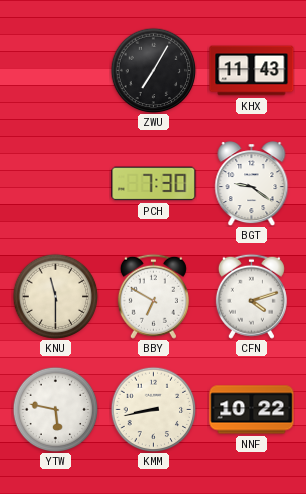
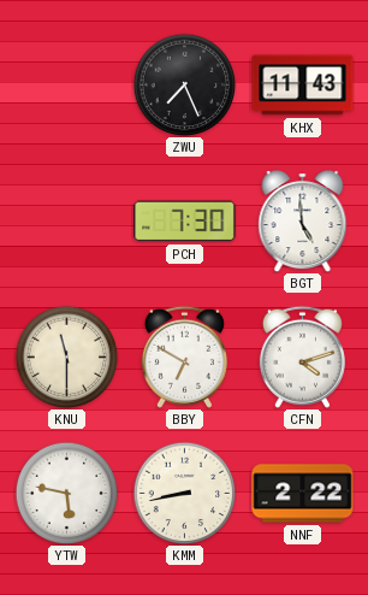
ZWU: 7:05 -> 7:26 (184, 84)
BGT: 9:21 -> 4:59 (303, 222)
NNF: 10:22 -> 2:22 (303, 494)
